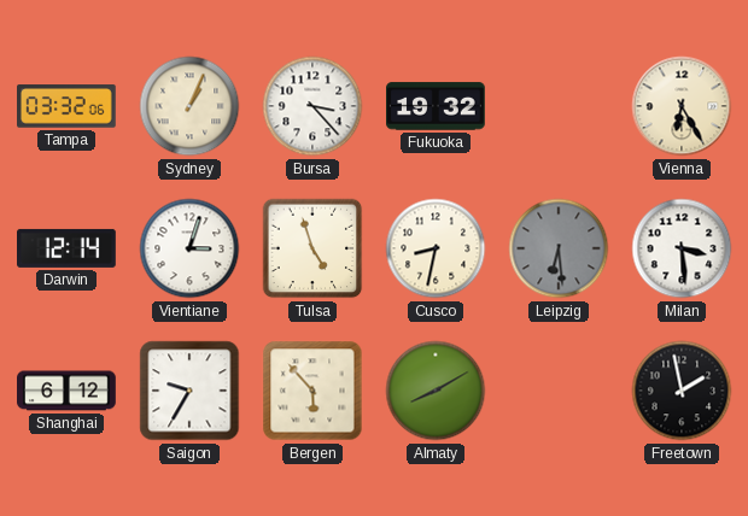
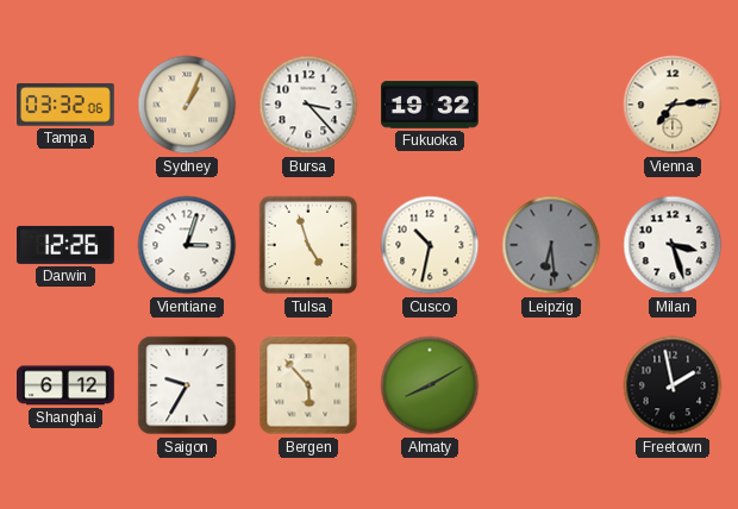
Vienna: 6:25 -> 7:14 (673, 105)
Darwin: 12:14 -> 12:26 (67, 245)
Cusco: 8:32 -> 10:32 (430, 245)
Milan: 3:29 -> 3:27 (673, 245)
